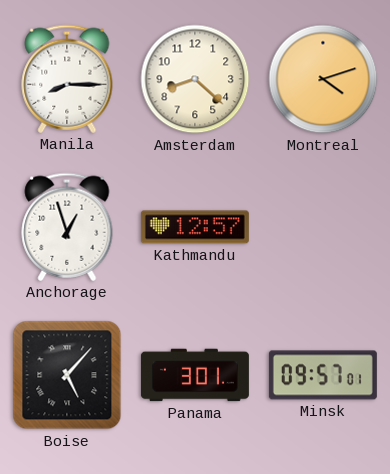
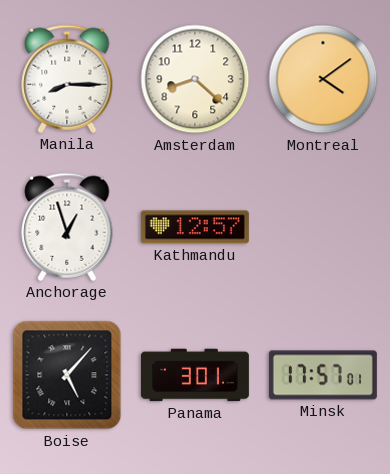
Montreal: 4:12 -> 4:09 (323, 79)
Minsk: 09:57 -> 17:57 (323, 375)
